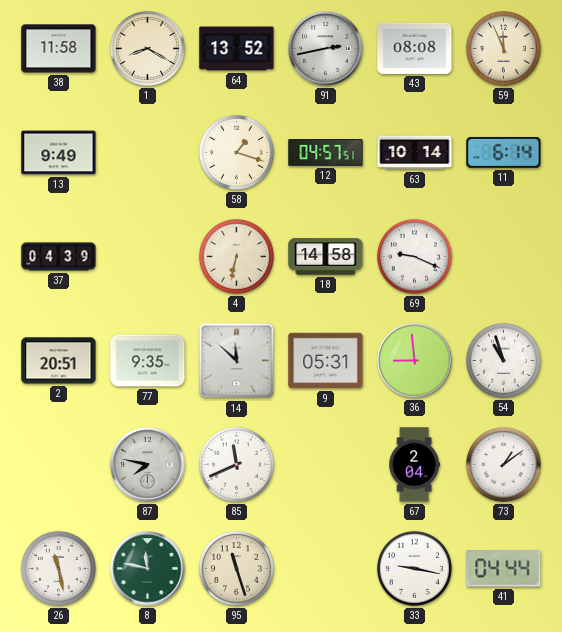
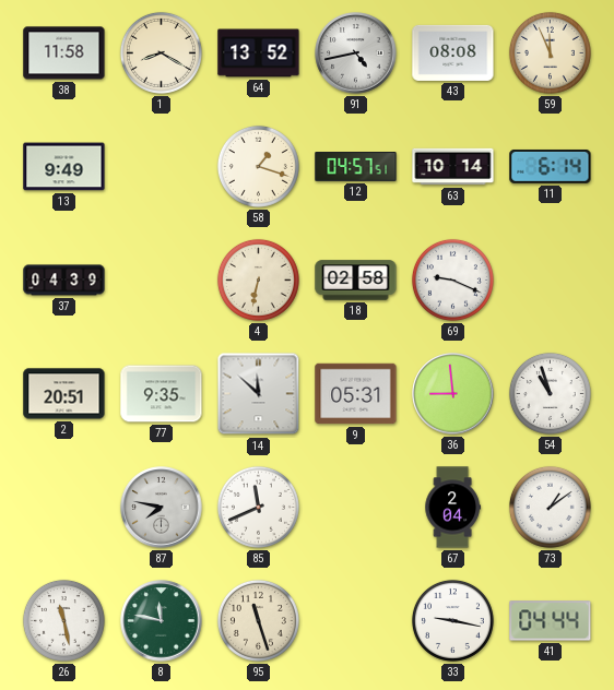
91: 2:43 -> 4:43 (356, 53)
18: 14:58 -> 02:58 (356, 281)
